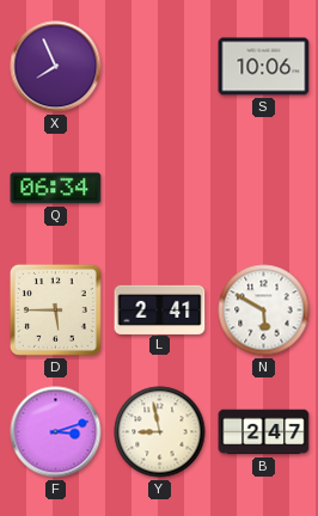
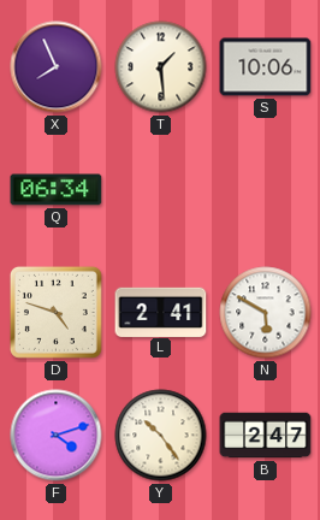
T: none -> 1:29 (161, 67)
D: 5:45 -> 4:48 (55, 312)
F: 3:12 -> 4:12 (57, 436)
Y: 8:58 -> 10:24 (161, 436)
